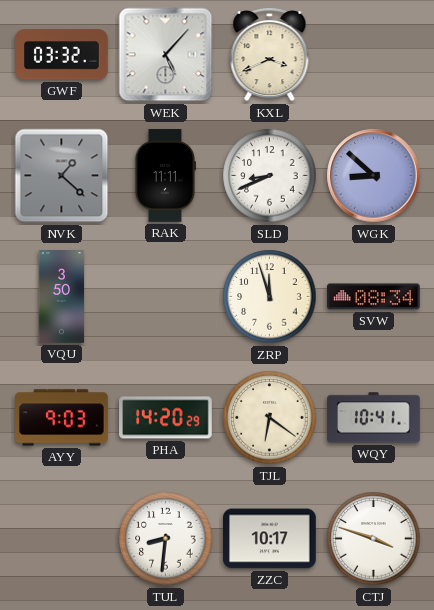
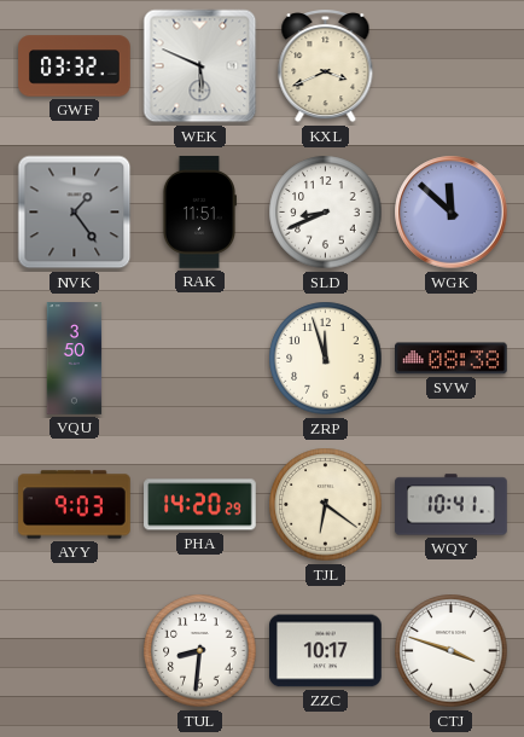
WEK: 5:07 -> 5:49 (200, 66)
NVK: 1:22 -> 1:24 (75, 213)
RAK: 11:11 -> 11:51 (198, 213)
WGK: 8:52 -> 11:52 (452, 213)
SVW: 08:34 -> 08:38 (452, 359)
